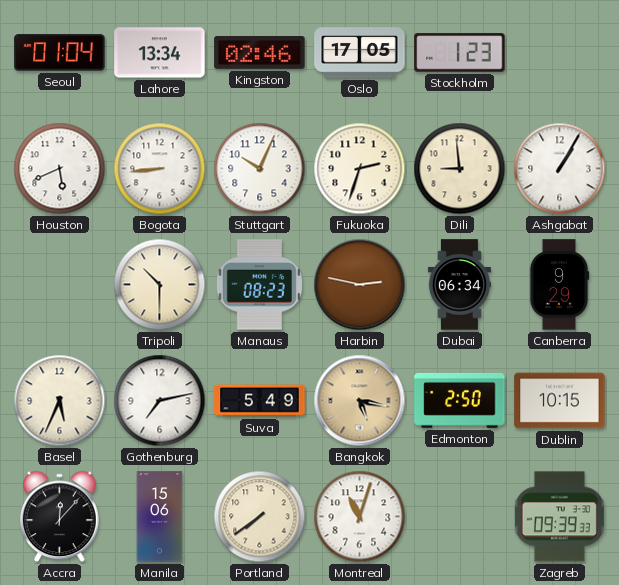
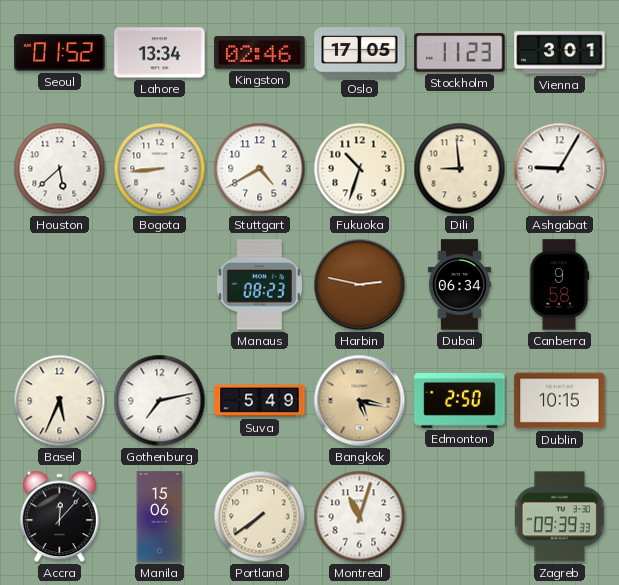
Seoul: 01:04 -> 01:52 (60, 53)
Stockholm: 1:23 -> 11:23 (460, 53)
Vienna: none -> 3:01 (560, 53)
Houston: 5:41 -> 5:38 (60, 169)
Stuttgart: 10:04 -> 4:40 (260, 169)
Fukuoka: 2:33 -> 10:33 (360, 169)
Ashgabat: 1:05 -> 9:05 (560, 169)
Tripoli: 10:30 -> none (160, 285)
Canberra: 9:29 -> 9:58 (559, 285)
